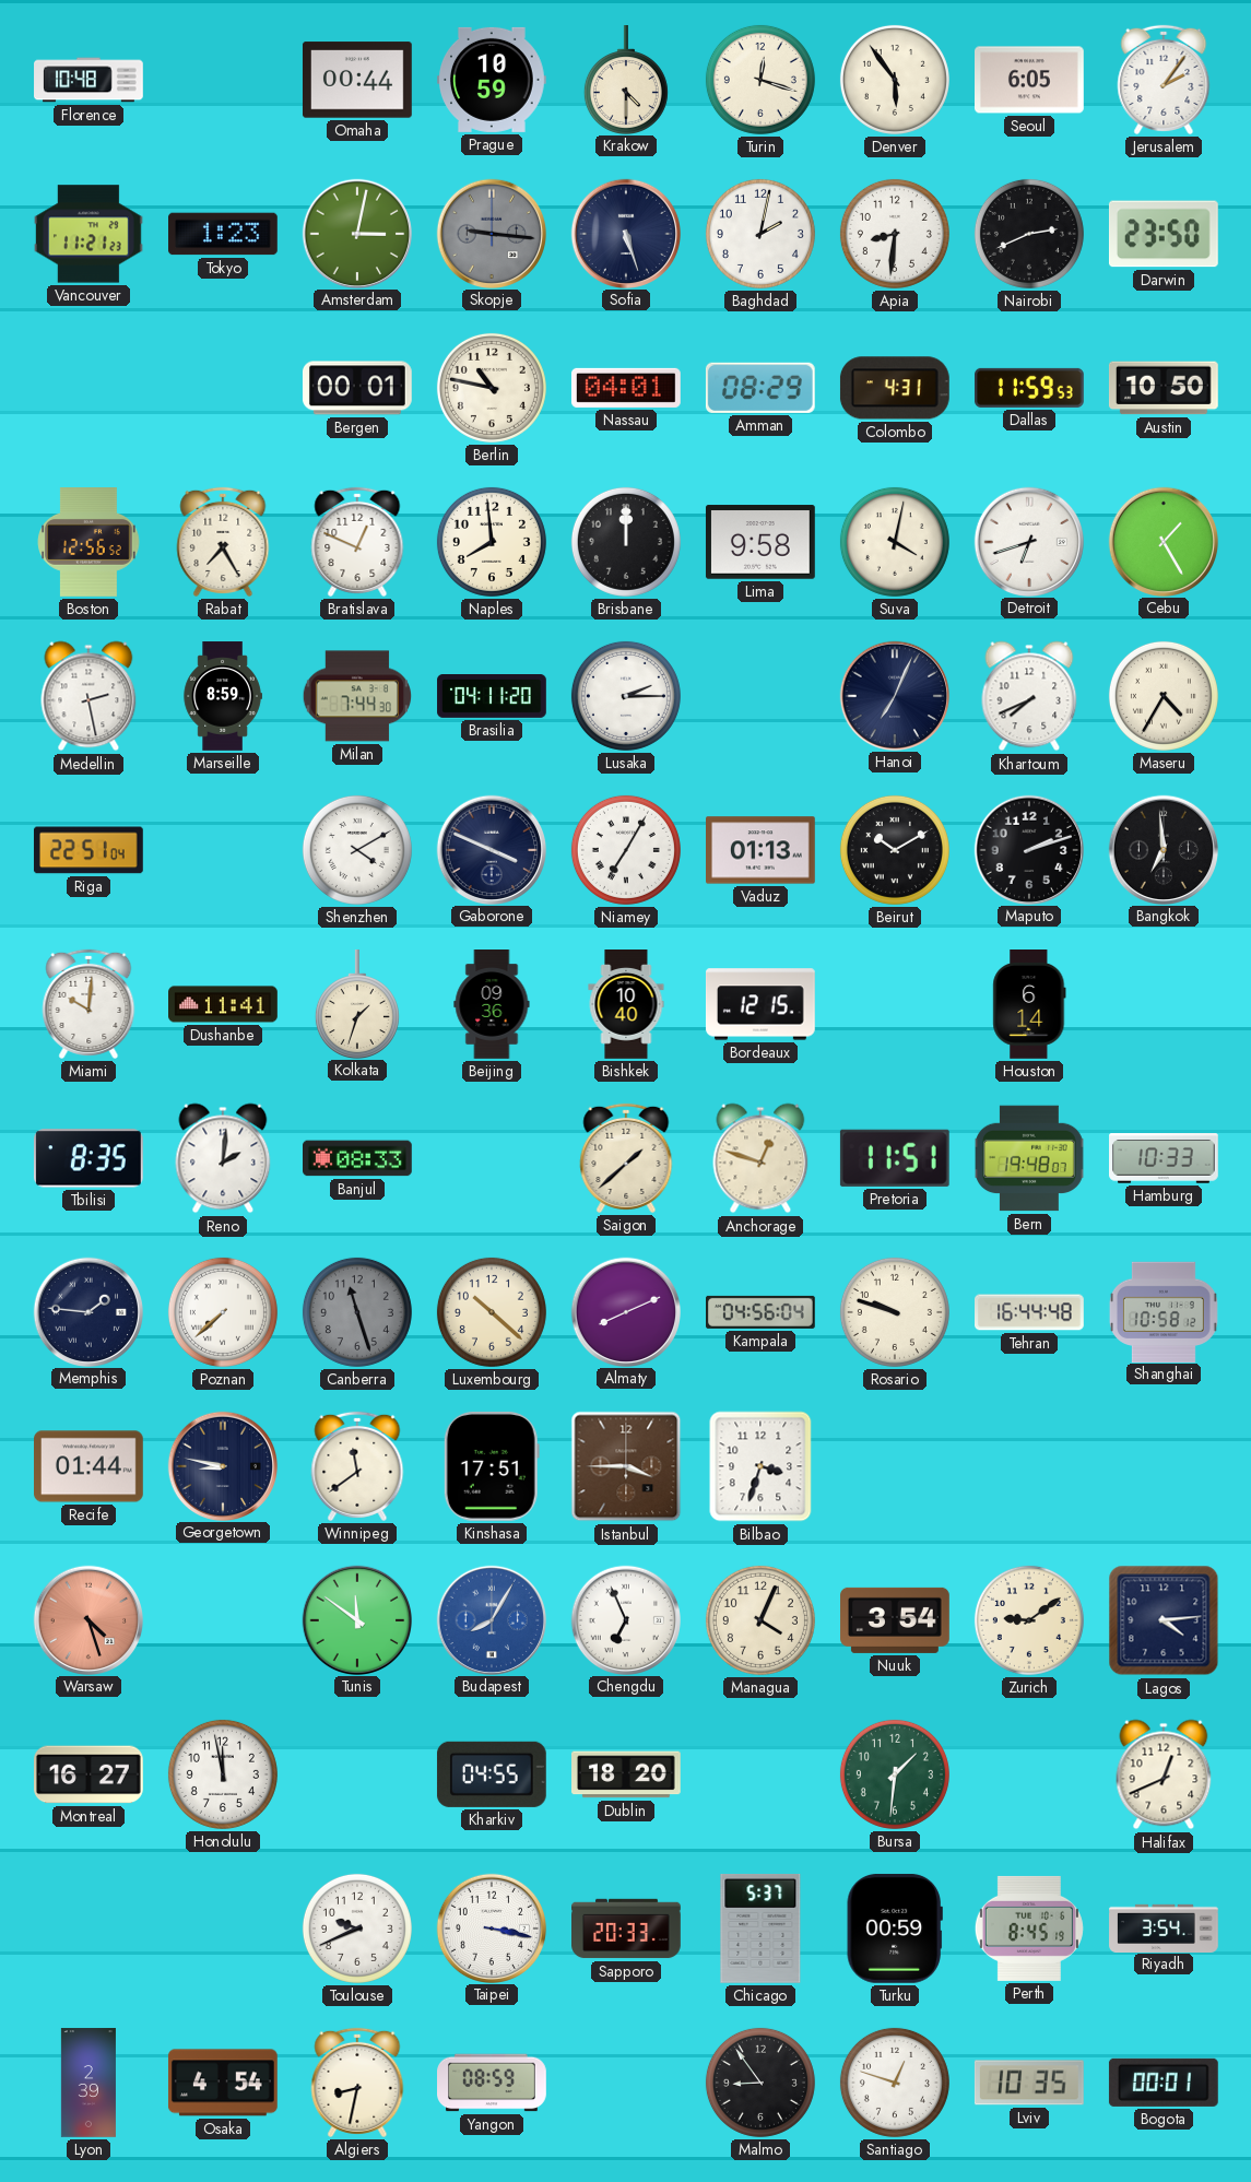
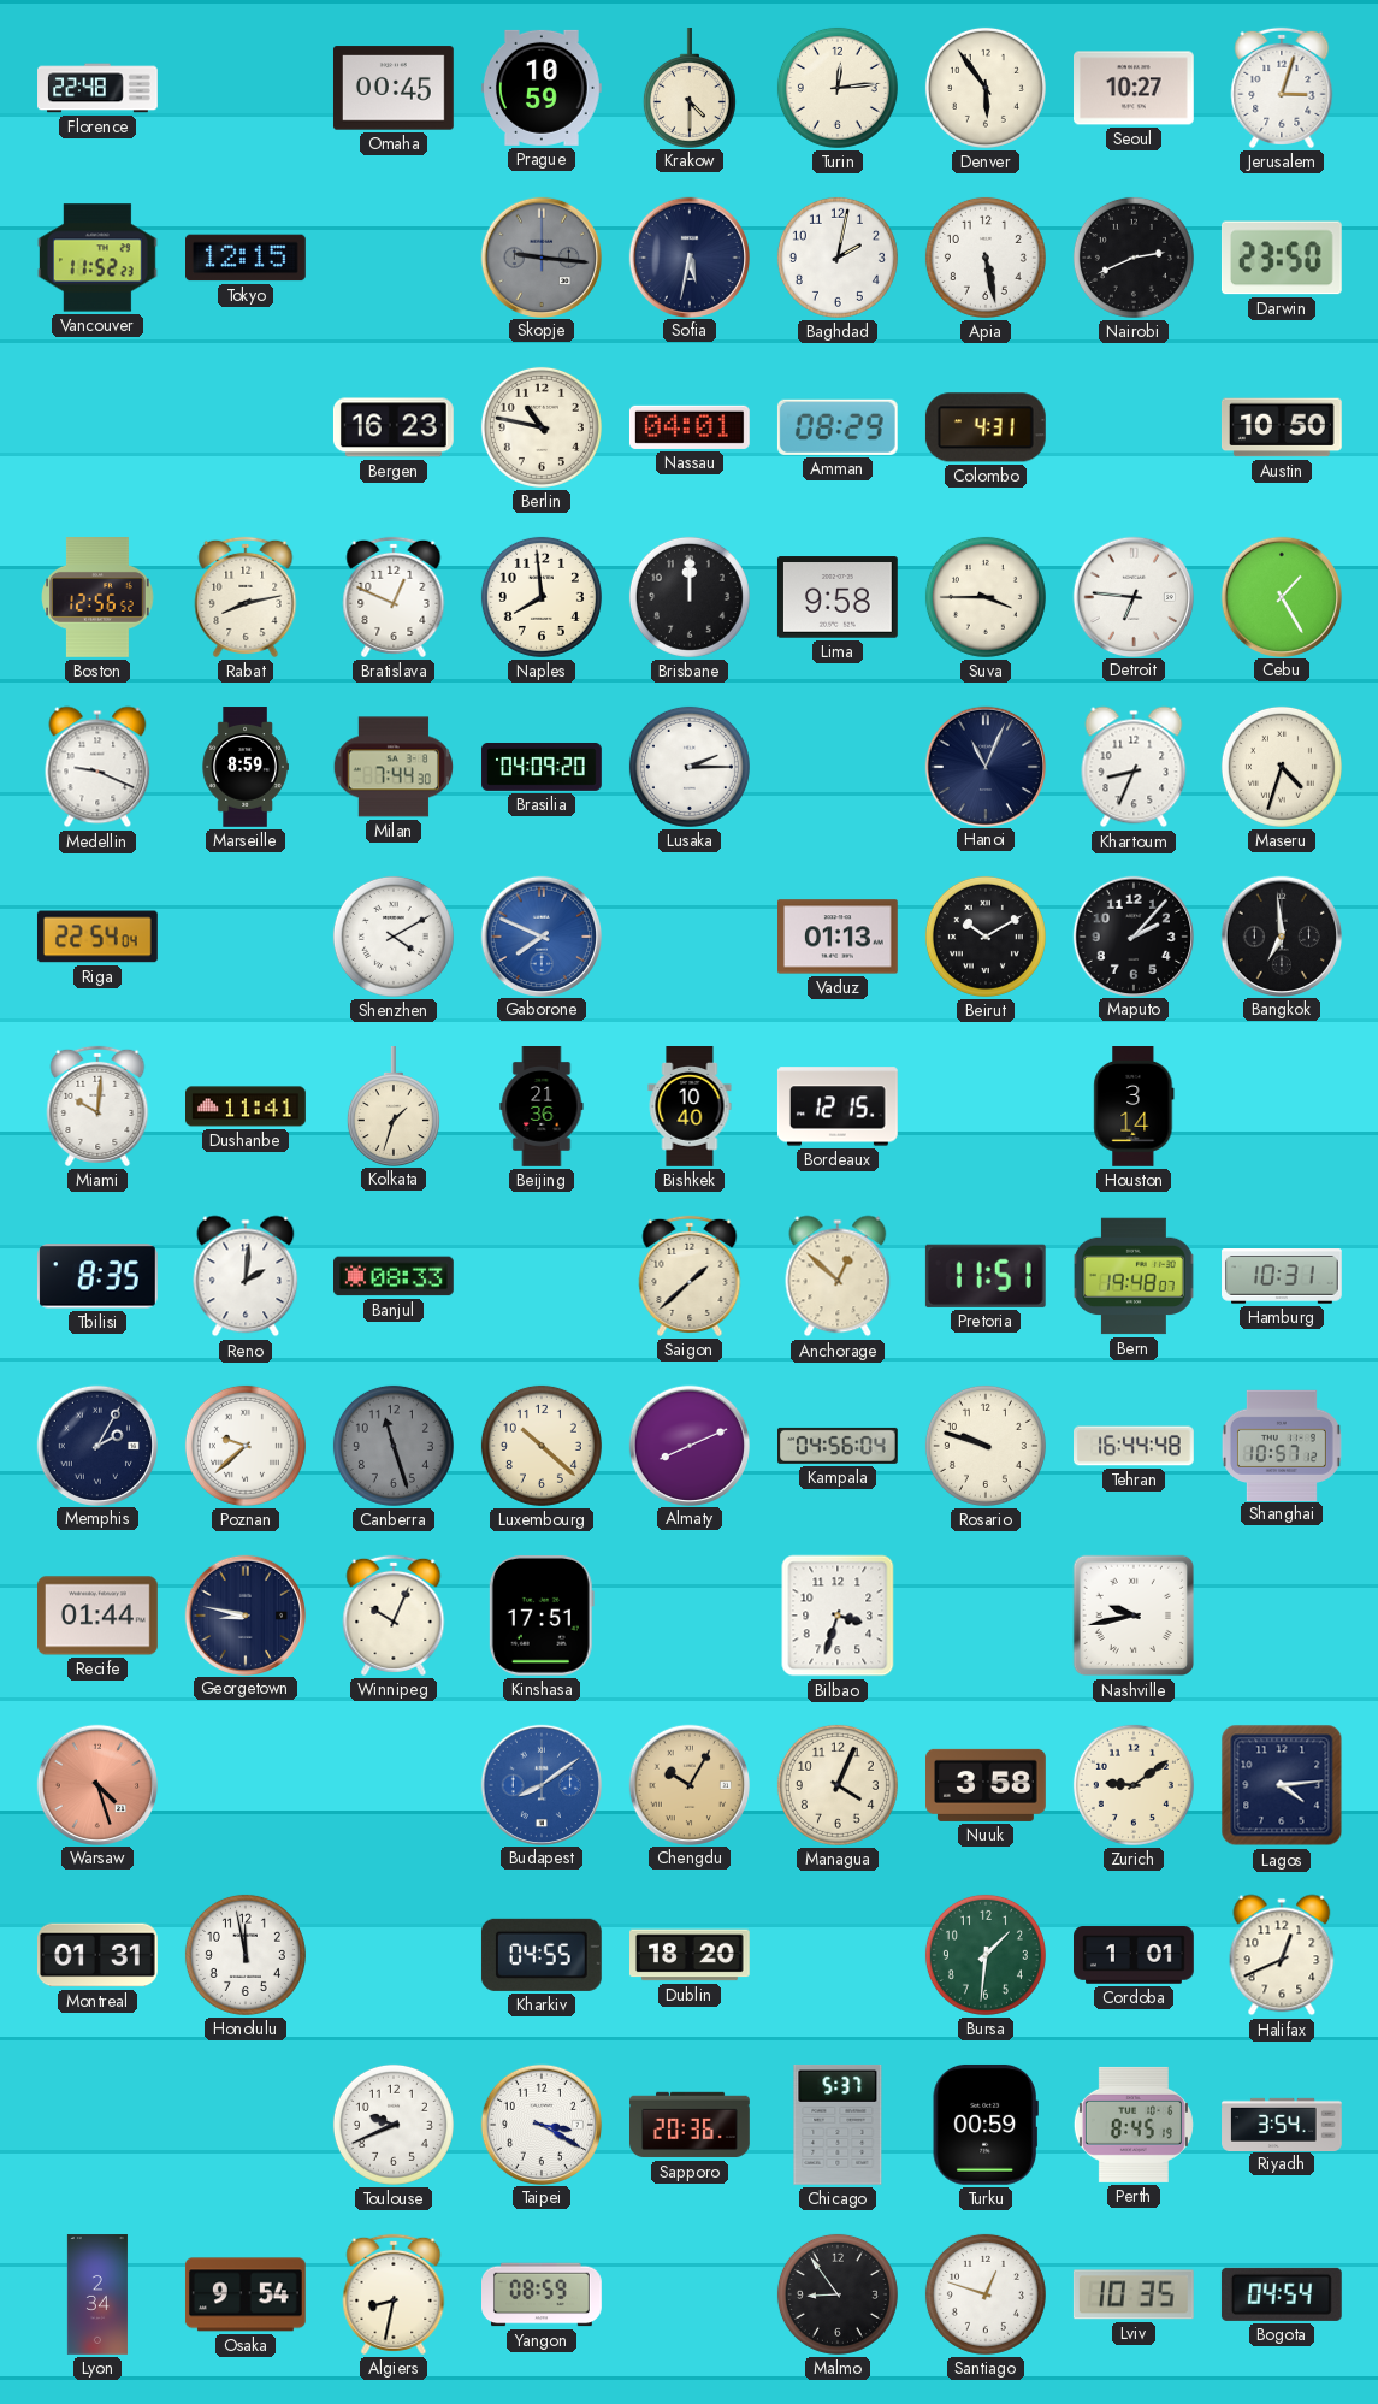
Florence: 10:48 -> 22:48 (97, 88)
Omaha: 00:44 -> 00:45 (394, 88)
Turin: 12:18 -> 12:14 (838, 88)
Seoul: 6:05 -> 10:27 (1135, 88)
Jerusalem: 2:06 -> 3:03 (1282, 88)
Vancouver: 11:21 -> 11:52 (99, 258)
Tokyo: 1:23 -> 12:15 (247, 258)
Amsterdam: 3:02 -> none (356, 233)
Sofia: 5:27 -> 5:32 (688, 256)
Apia: 8:31 -> 5:28 (986, 258)
Bergen: 00:01 -> 16:23 (394, 427)
Dallas: 11:59 -> none (1030, 388)
Rabat: 7:25 -> 8:13 (246, 597)
Suva: 4:02 -> 3:45 (986, 597)
Detroit: 6:42 -> 6:46 (1132, 596)
Medellin: 2:28 -> 9:19 (97, 767)
Brasilia: 04:11 -> 04:09 (542, 768)
Hanoi: 7:04 -> 11:04 (984, 766)
Khartoum: 7:41 -> 8:34 (1134, 767)
Maseru: 4:35 -> 4:33 (1282, 767)
Riga: 22:51 -> 22:54 (97, 937)
Gaborone: 3:49 -> 7:49 (540, 935)
Gaborone dial: navy -> blue (540, 935)
Niamey: 7:05 -> none (626, 850)
Maputo: 2:12 -> 2:07 (1132, 935)
Beijing: 09:36 -> 21:36 (542, 1108)
Houston: 6:14 -> 3:14 (1134, 1108)
Anchorage: 12:48 -> 12:52 (838, 1276)
Hamburg: 10:33 -> 10:31 (1283, 1276)
Memphis: 1:46 -> 2:05 (96, 1445)
Poznan: 7:38 -> 9:38 (246, 1446)
Shanghai: 10:58 -> 10:57 (1282, 1445)
Winnipeg: 11:39 -> 10:04 (394, 1616)
Istanbul: 3:45 -> none (626, 1466)
Nashville: none -> 9:43 (1132, 1616)
Tunis: 11:51 -> none (356, 1619)
Budapest: 8:05 -> 8:09 (540, 1784)
Chengdu: 6:56 -> 10:05 (688, 1784)
Chengdu dial: white -> champagne (688, 1784)
Nuuk: 3:54 -> 3:58 (987, 1785)
Montreal: 16:27 -> 01:31 (99, 1955)
Cordoba: none -> 1:01 (1135, 1955)
Taipei: 3:17 -> 3:20 (540, 2124)
Sapporo: 20:33 -> 20:36 (690, 2125)
Lyon: 2:39 -> 2:34 (97, 2294)
Osaka: 4:54 -> 9:54 (246, 2294)
Bogota: 00:01 -> 04:54 (1282, 2294)
